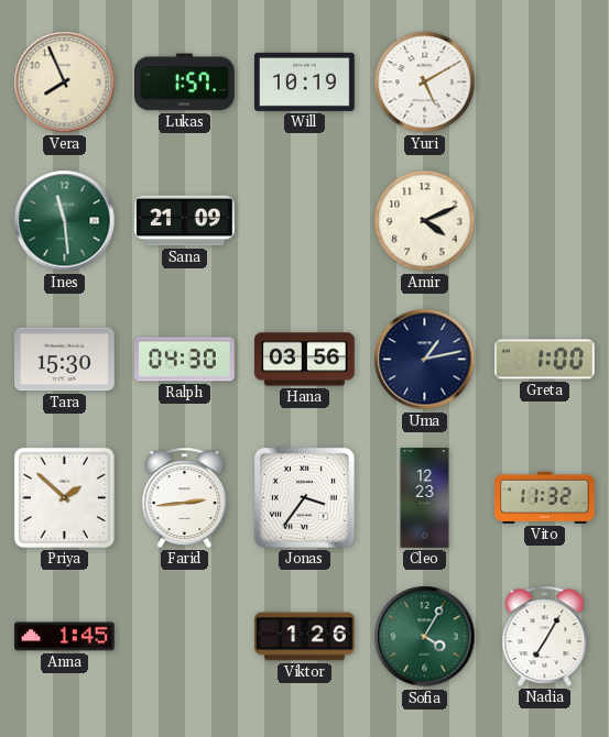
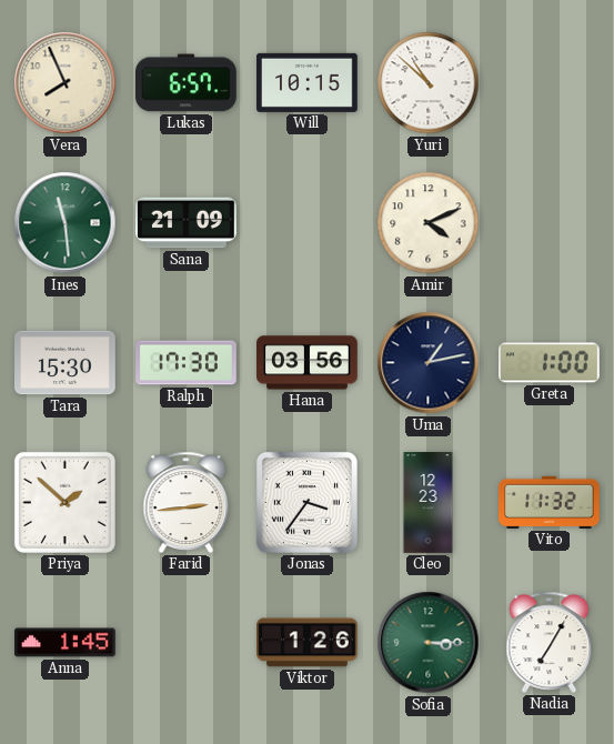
Lukas: 1:57 -> 6:57 (187, 83)
Will: 10:19 -> 10:15 (308, 82)
Yuri: 5:10 -> 10:52 (429, 83)
Ralph: 04:30 -> 17:30 (187, 363)
Sofia: 4:05 -> 3:15 (429, 643)
